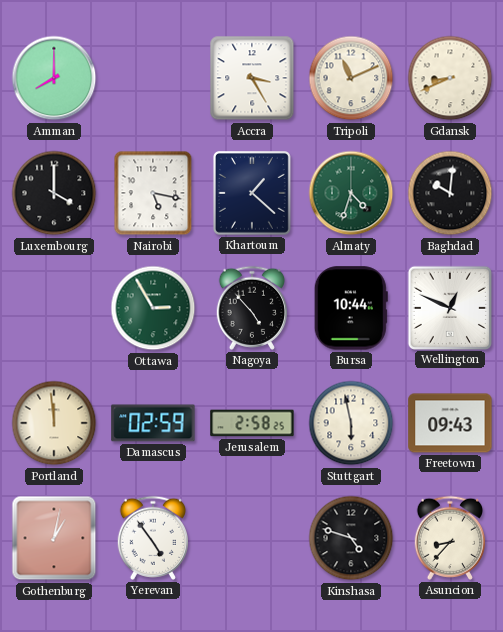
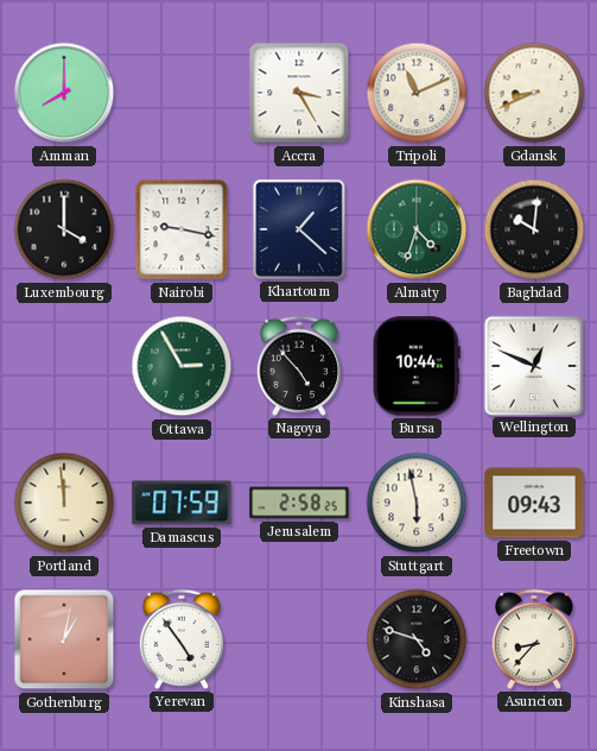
Nairobi: 5:17 -> 9:17 (182, 229)
Damascus: 02:59 -> 07:59 (182, 503)
